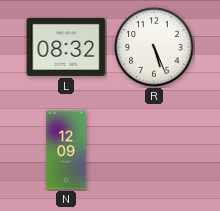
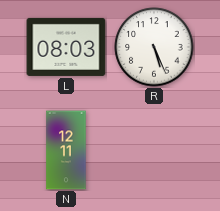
L: 08:32 -> 08:03 (66, 47)
N: 12:09 -> 12:11 (66, 150)
